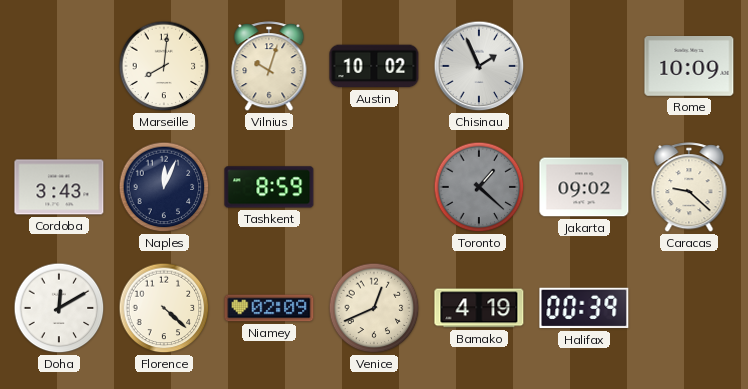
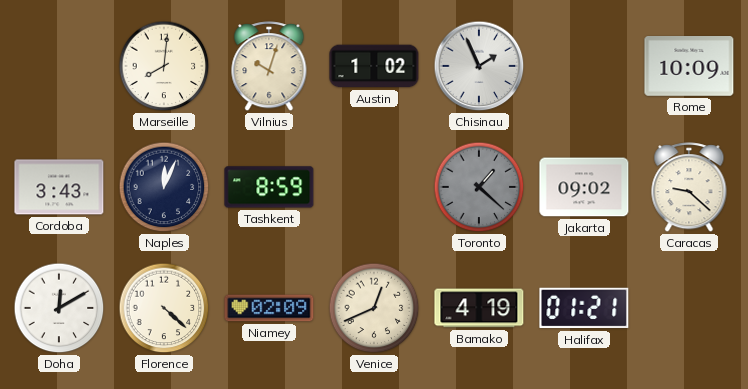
Austin: 10:02 -> 1:02 (374, 66)
Halifax: 00:39 -> 01:21 (584, 308)
